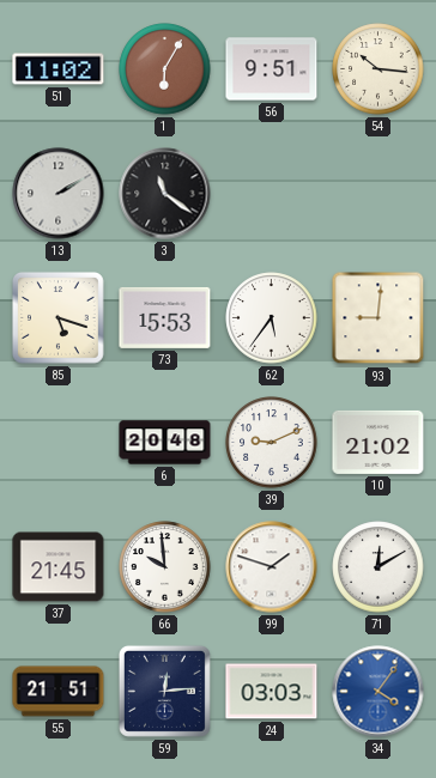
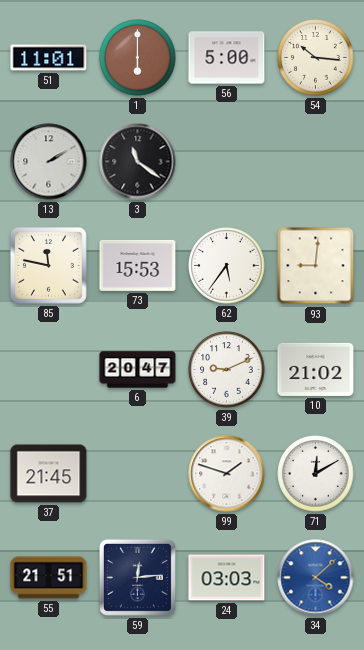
51: 11:02 -> 11:01 (49, 58)
1: 6:05 -> 6:00 (138, 58)
56: 9:51 -> 5:00 (227, 58)
85: 5:18 -> 11:47 (49, 266)
6: 20:48 -> 20:47 (138, 370)
66: 9:59 -> none (165, 567)
34: 4:06 -> 4:08 (316, 578)
